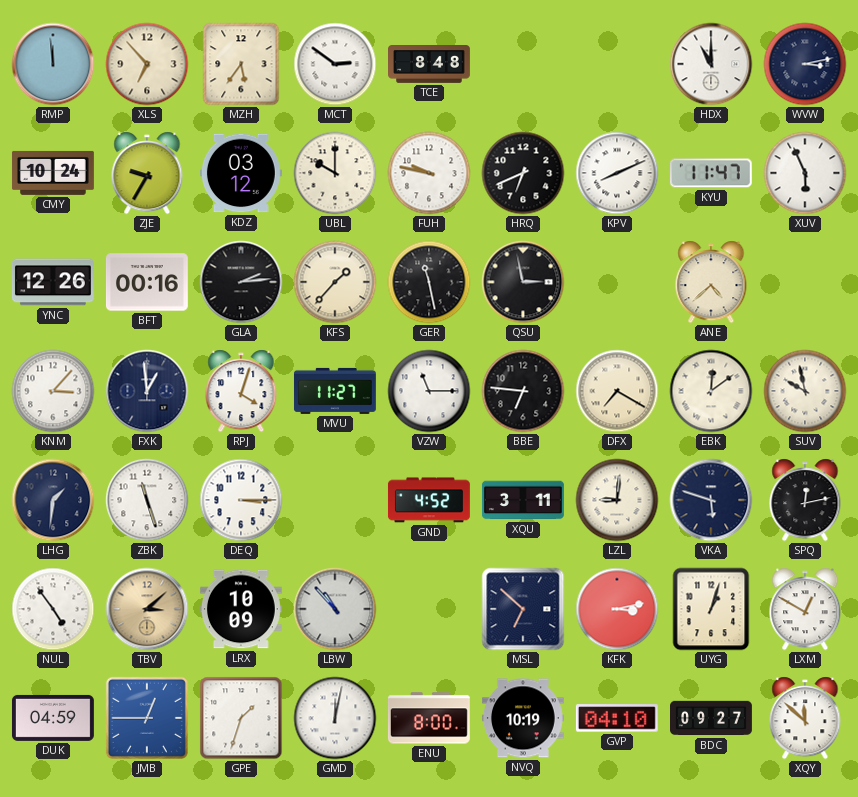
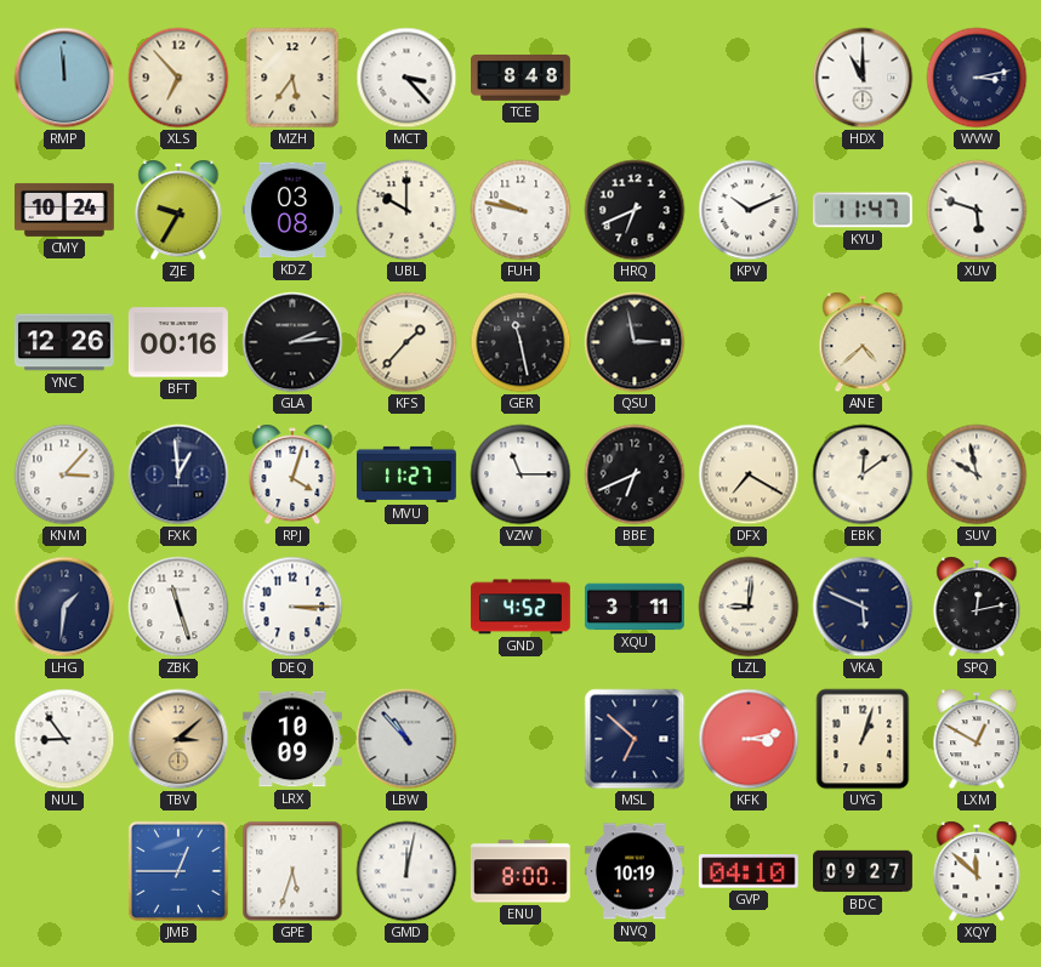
MCT: 2:51 -> 3:23 (406, 78)
KDZ: 03:12 -> 03:08 (292, 210)
KPV: 8:11 -> 10:11 (749, 210)
XUV: 5:56 -> 5:48 (977, 210)
BBE: 6:46 -> 6:41 (635, 474)
VKA: 5:48 -> 5:49 (863, 607)
NUL: 4:54 -> 8:54 (64, 739)
DUK: 04:59 -> none (53, 718)
GPE: 1:33 -> 5:33 (292, 871)
